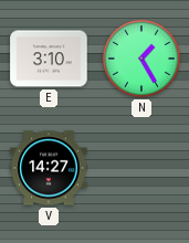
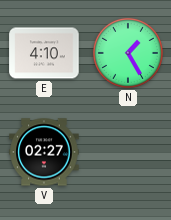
E: 3:10 -> 4:10 (44, 53)
V: 14:27 -> 02:27 (44, 152)
